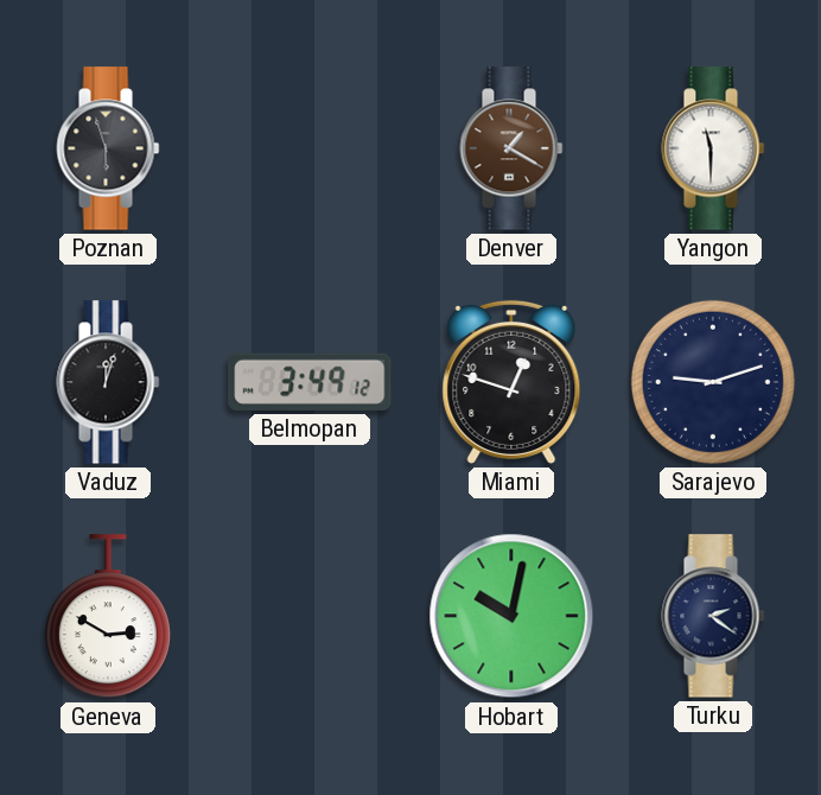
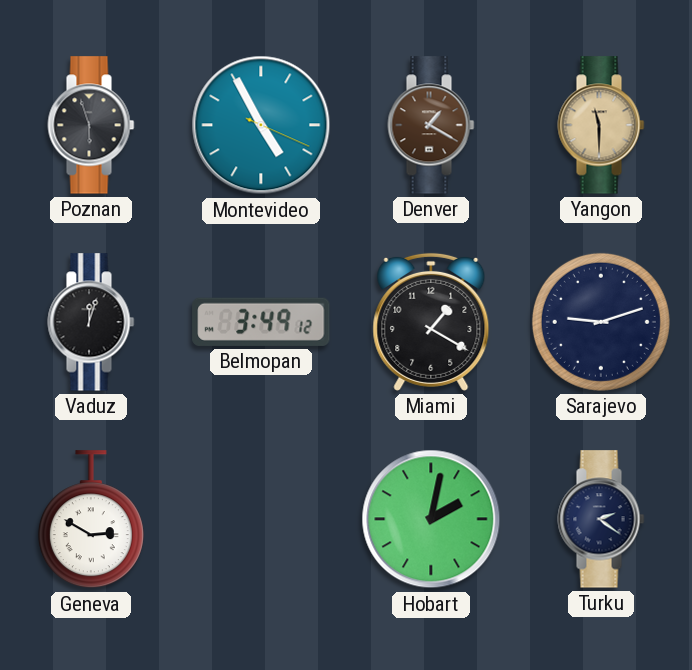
Montevideo: none -> 4:55 (261, 125)
Yangon dial: white -> champagne (601, 125)
Miami: 12:48 -> 1:20 (431, 322)
Hobart: 10:02 -> 2:02 (431, 519)
